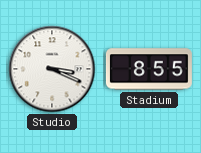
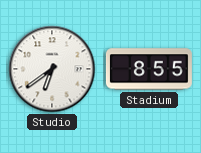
Studio: 3:19 -> 6:39 (52, 69)
